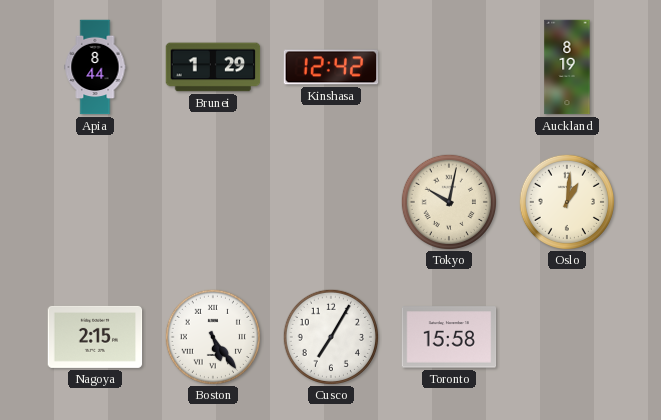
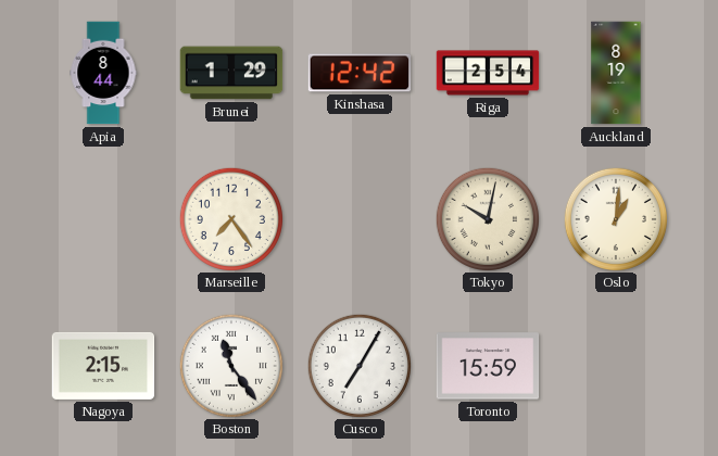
Riga: none -> 2:54 (488, 73)
Marseille: none -> 7:24 (230, 218)
Boston: 5:24 -> 11:24 (230, 365)
Toronto: 15:58 -> 15:59 (488, 366)
